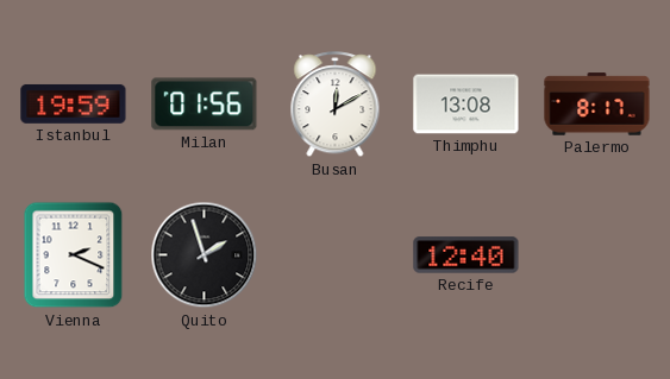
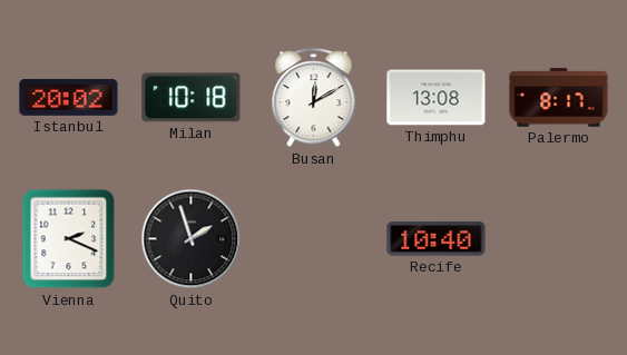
Istanbul: 19:59 -> 20:02 (69, 97)
Milan: 01:56 -> 10:18 (192, 98)
Recife: 12:40 -> 10:40 (437, 239)
